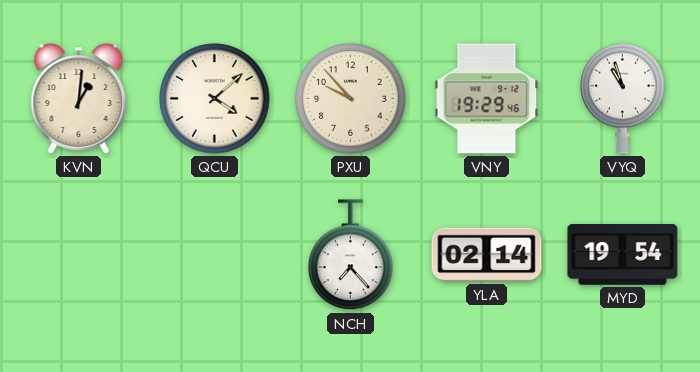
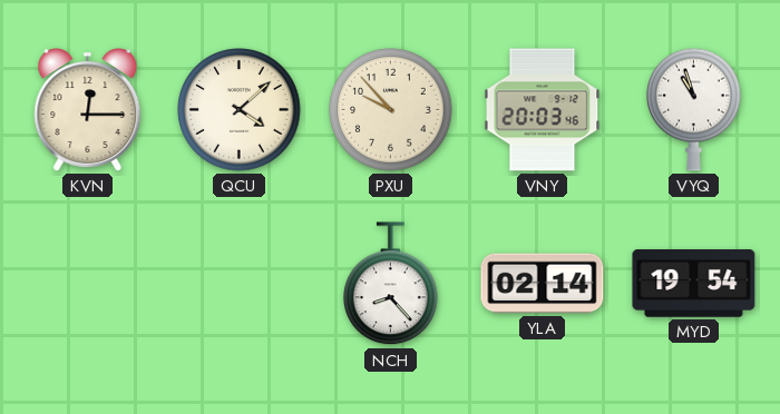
KVN: 1:01 -> 12:15 (88, 110)
VNY: 19:29 -> 20:03 (543, 110)
NCH: 7:23 -> 8:23 (391, 284)
